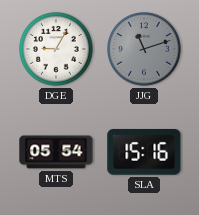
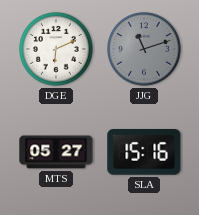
DGE: 9:05 -> 6:11 (56, 49)
MTS: 05:54 -> 05:27 (56, 152)
